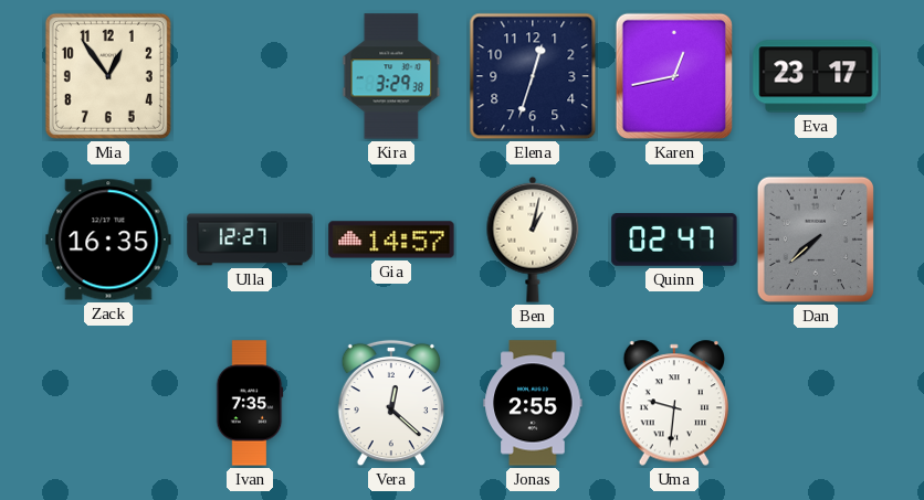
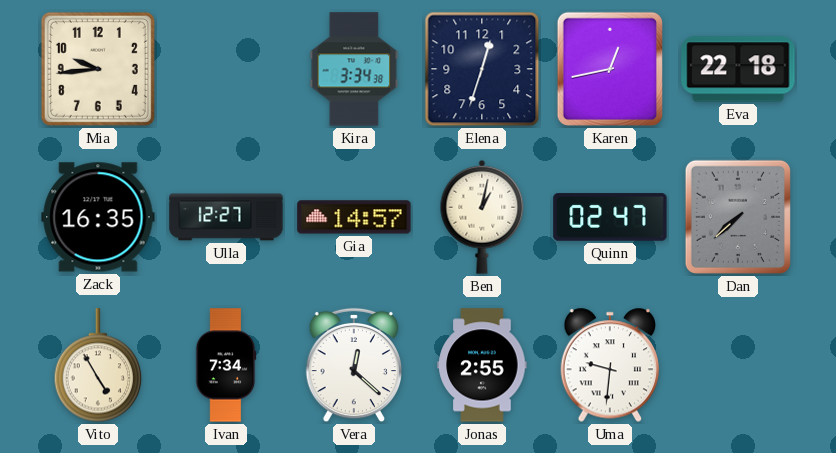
Mia: 12:54 -> 9:44 (98, 69)
Kira: 3:29 -> 3:34 (354, 69)
Eva: 23:17 -> 22:18 (738, 69)
Vito: none -> 4:55 (98, 365)
Ivan: 7:35 -> 7:34 (226, 365)
